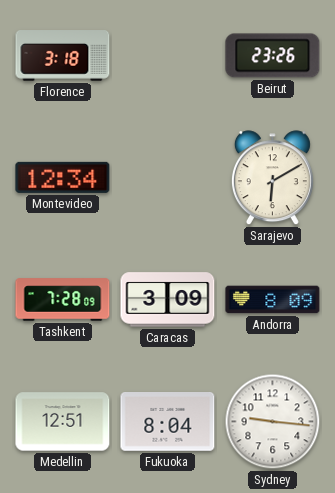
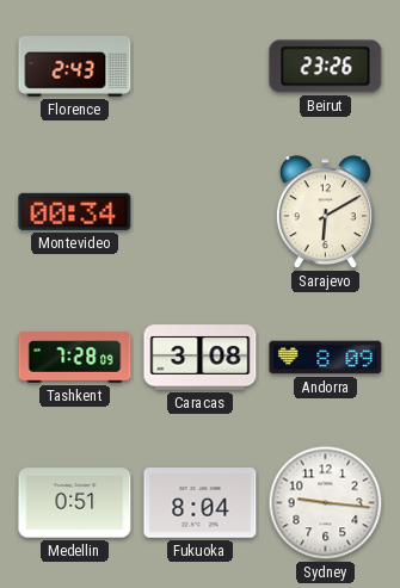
Florence: 3:18 -> 2:43 (75, 67)
Montevideo: 12:34 -> 00:34 (75, 211)
Caracas: 3:09 -> 3:08 (201, 358)
Medellin: 12:51 -> 0:51 (75, 503)
